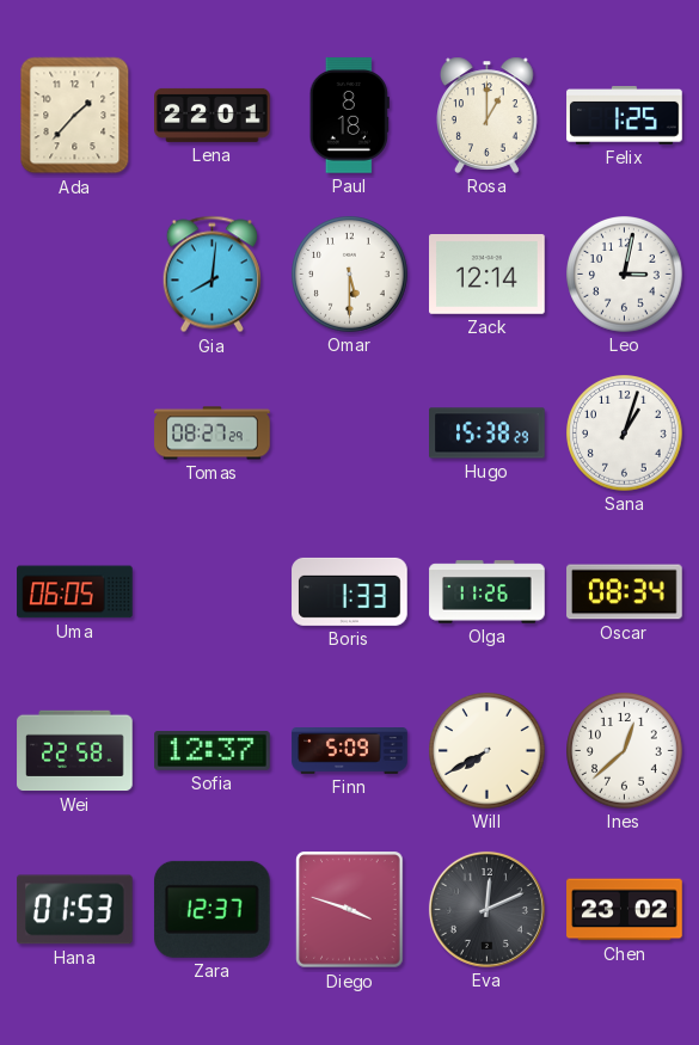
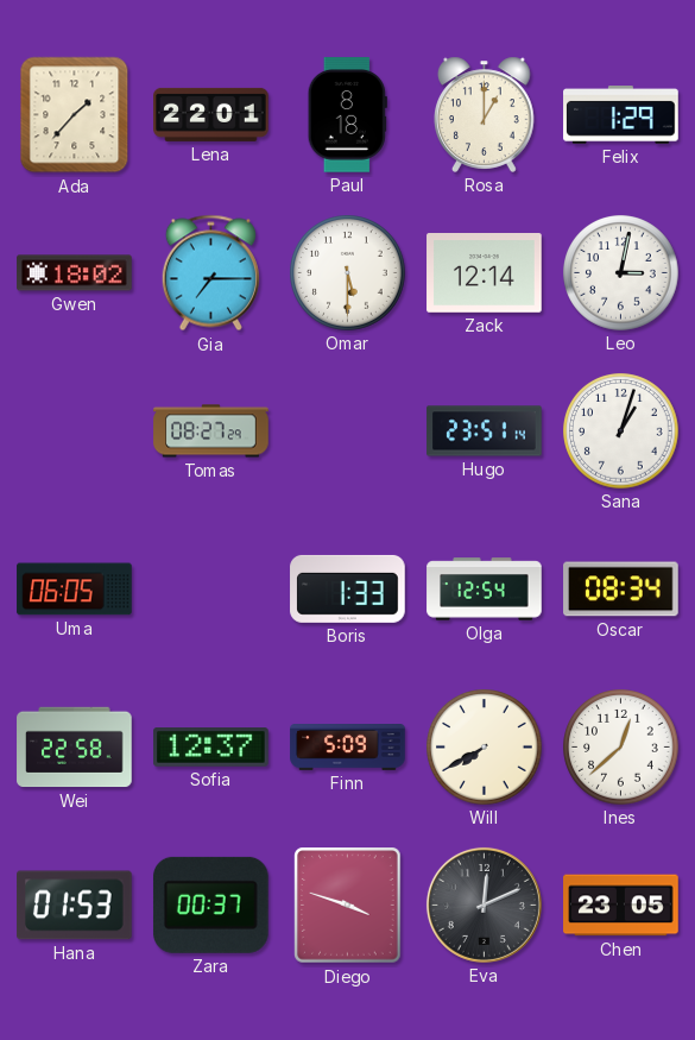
Felix: 1:25 -> 1:29 (621, 115)
Gwen: none -> 18:02 (75, 273)
Gia: 8:01 -> 7:15 (210, 273)
Hugo: 15:38 -> 23:51 (485, 431)
Olga: 11:26 -> 12:54 (485, 590)
Zara: 12:37 -> 00:37 (210, 905)
Chen: 23:02 -> 23:05 (621, 906)
